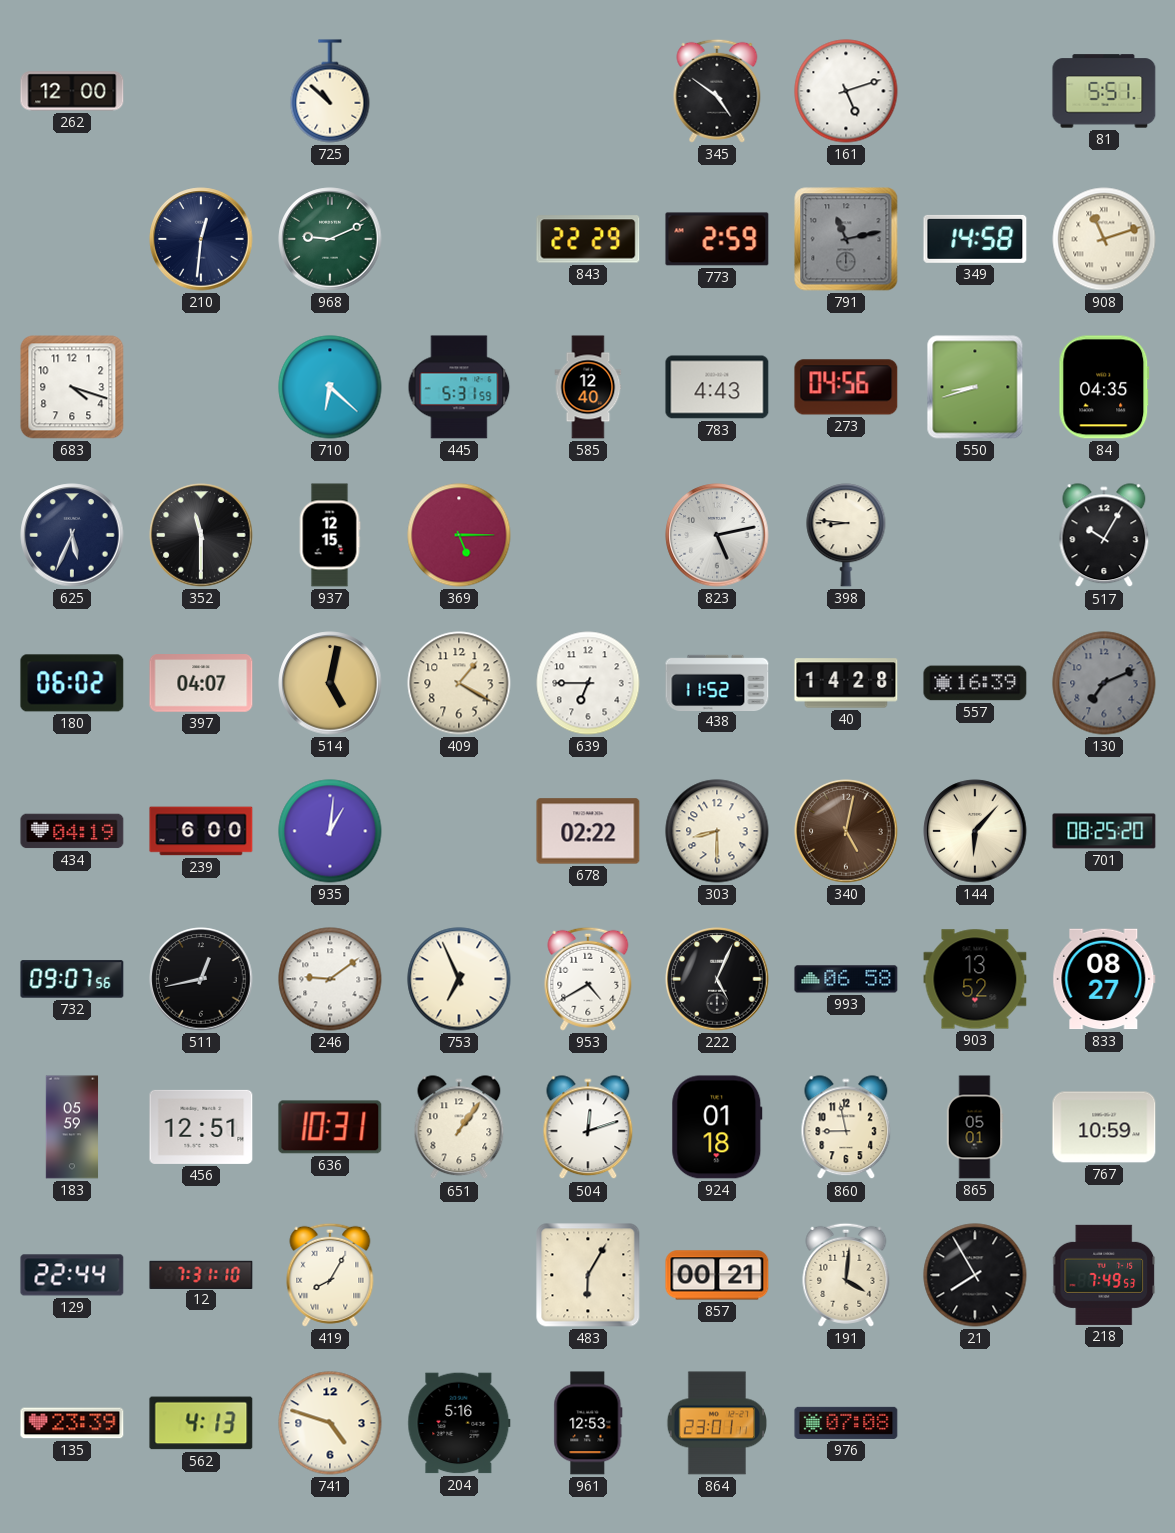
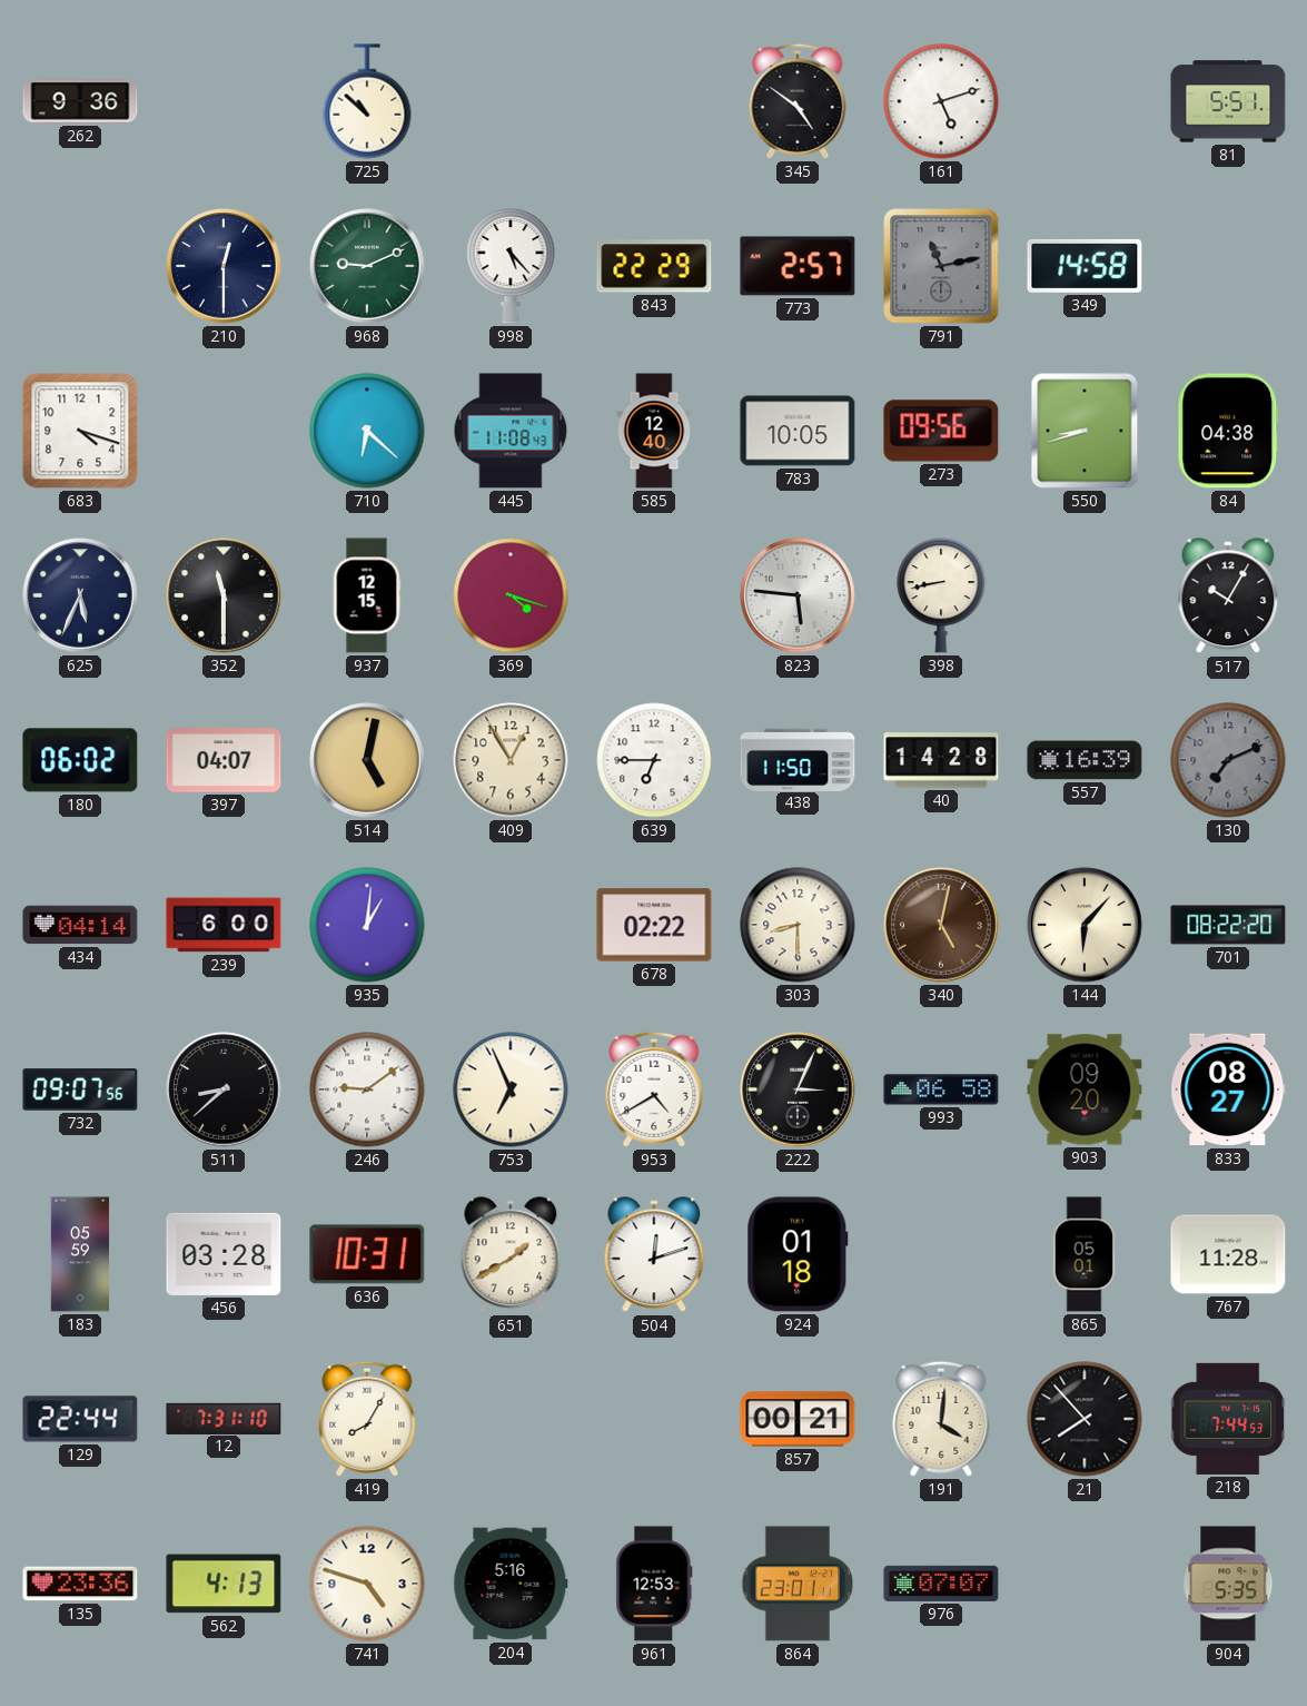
262: 12:00 -> 9:36 (80, 101)
210: 12:31 -> 12:30 (224, 266)
998: none -> 5:23 (511, 266)
773: 2:59 -> 2:57 (798, 266)
908: 11:12 -> none (1104, 239)
445: 5:31 -> 11:08 (511, 431)
783: 4:43 -> 10:05 (798, 431)
273: 04:56 -> 09:56 (941, 431)
84: 04:35 -> 04:38 (1228, 431)
369: 5:15 -> 4:18 (511, 595)
823: 5:13 -> 5:46 (798, 595)
398: 8:46 -> 8:43 (941, 595)
409: 1:20 -> 12:55 (511, 760)
438: 11:52 -> 11:50 (798, 759)
434: 04:19 -> 04:14 (80, 925)
701: 08:25 -> 08:22 (1228, 925)
511: 12:43 -> 8:38 (224, 1089)
222: 5:04 -> 3:04 (798, 1089)
903: 13:52 -> 09:20 (1085, 1089)
456: 12:51 -> 03:28 (224, 1254)
651: 1:06 -> 1:40 (511, 1255)
860: 8:58 -> none (846, 1128)
767: 10:59 -> 11:28 (1228, 1254)
483: 6:05 -> none (588, 1275)
21: 7:55 -> 7:53 (1085, 1419)
218: 7:49 -> 7:44 (1228, 1419)
135: 23:39 -> 23:36 (80, 1584)
976: 07:08 -> 07:07 (941, 1584)
904: none -> 5:35 (1228, 1584)
